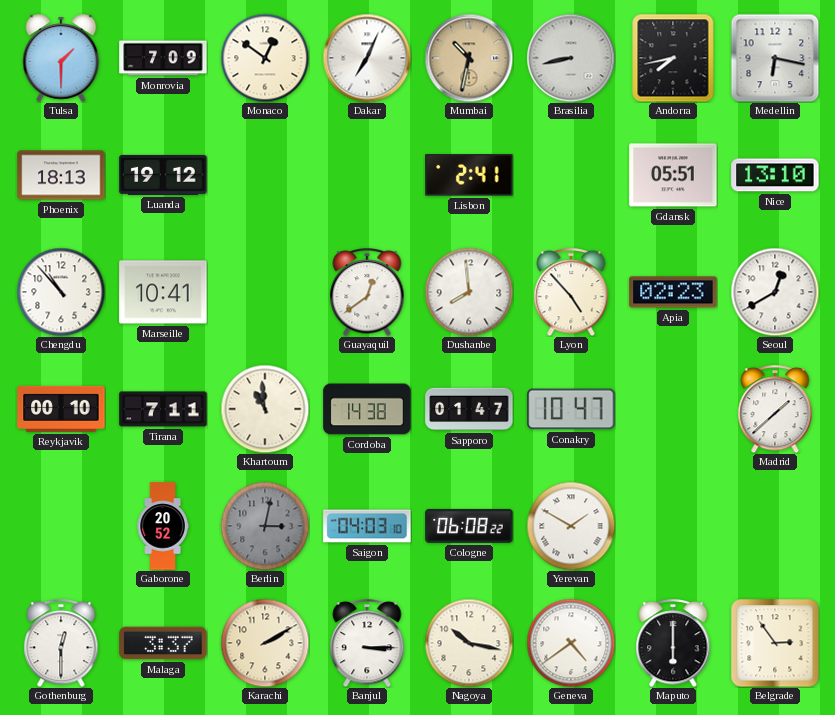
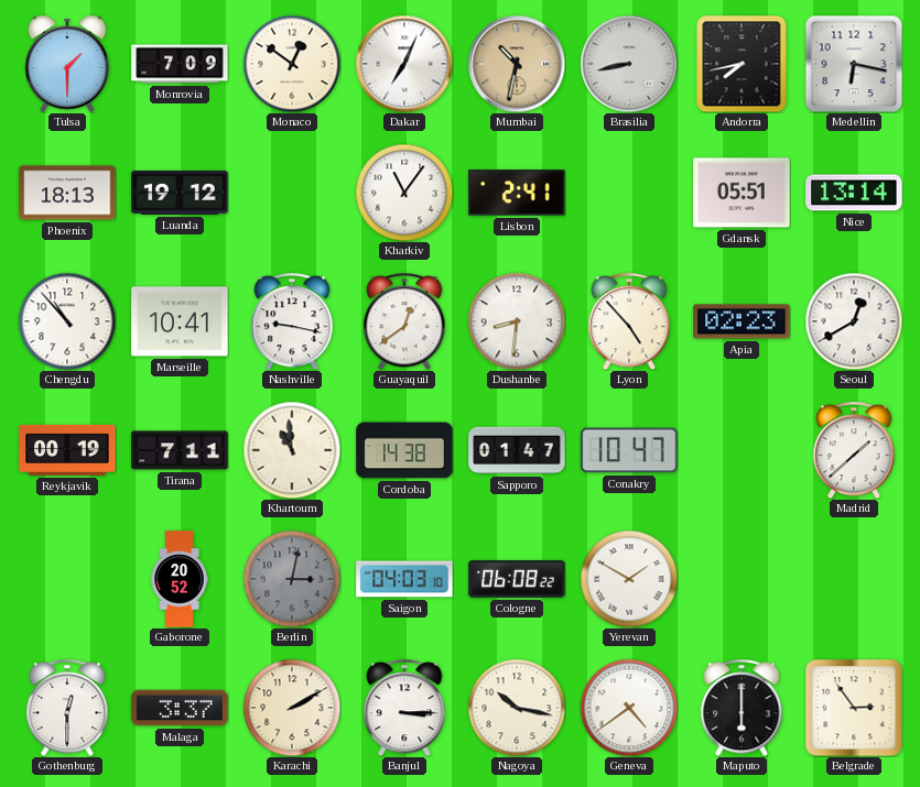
Kharkiv: none -> 11:06 (404, 193)
Nice: 13:10 -> 13:14 (854, 193)
Nashville: none -> 9:17 (292, 321)
Dushanbe: 7:59 -> 8:31 (517, 321)
Reykjavik: 00:10 -> 00:19 (67, 450)
